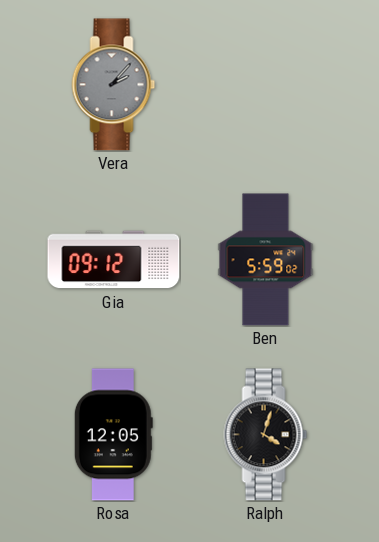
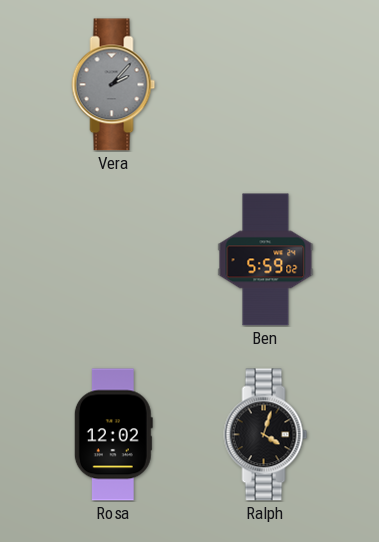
Gia: 09:12 -> none (114, 260)
Rosa: 12:05 -> 12:02 (113, 435)
